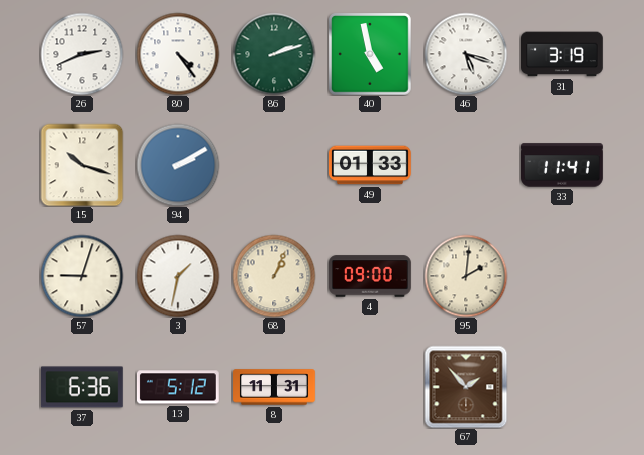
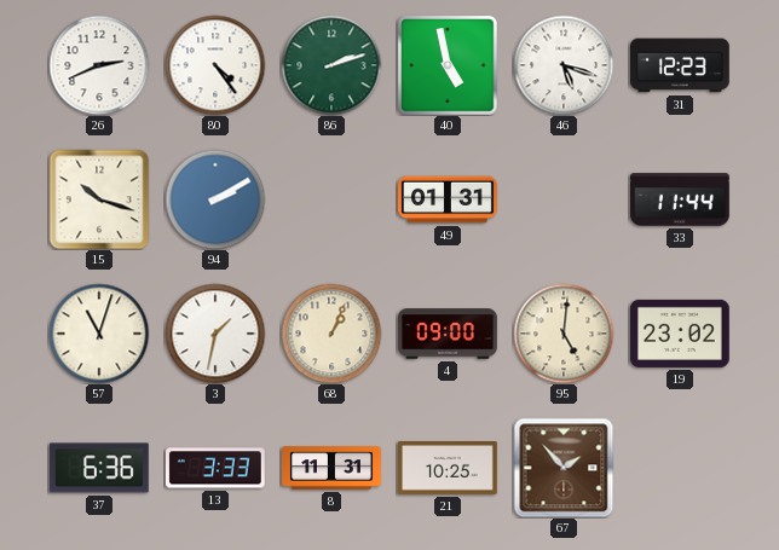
31: 3:19 -> 12:23 (681, 65)
49: 01:33 -> 01:31 (449, 199)
33: 11:41 -> 11:44 (680, 199)
57: 9:03 -> 11:03 (99, 334)
95: 2:01 -> 5:01 (564, 334)
19: none -> 23:02 (681, 334)
13: 5:12 -> 3:33 (215, 468)
21: none -> 10:25 (449, 469)
